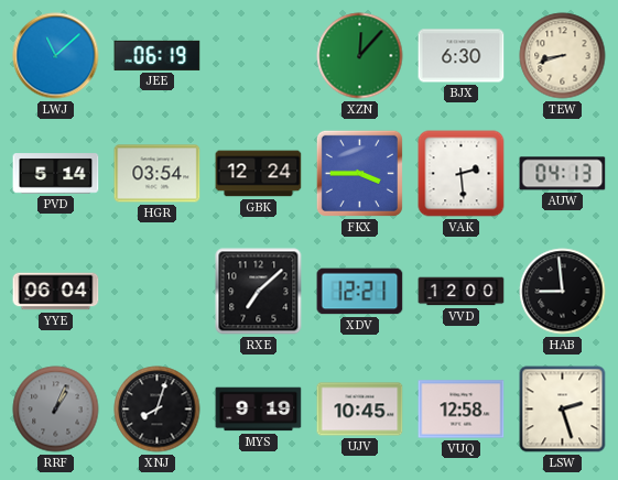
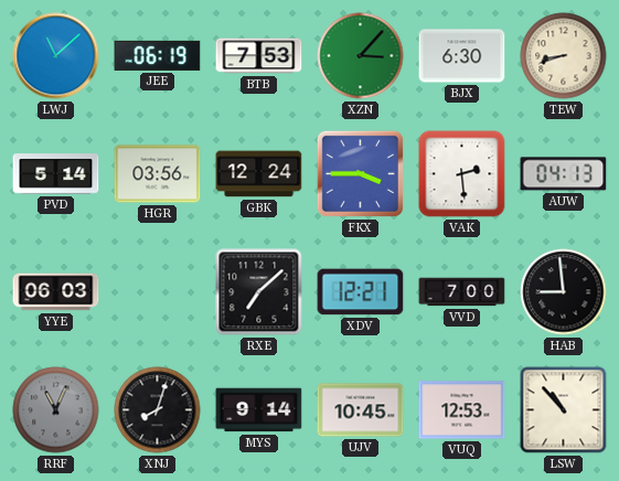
BTB: none -> 7:53 (259, 56)
XZN: 12:07 -> 3:07 (361, 56)
HGR: 03:54 -> 03:56 (158, 174)
YYE: 06:04 -> 06:03 (56, 292)
VVD: 12:00 -> 7:00 (462, 292)
RRF: 1:04 -> 11:04 (56, 410)
MYS: 9:19 -> 9:14 (259, 410)
VUQ: 12:58 -> 12:53 (462, 410)
LSW: 2:27 -> 10:53 (564, 410)
